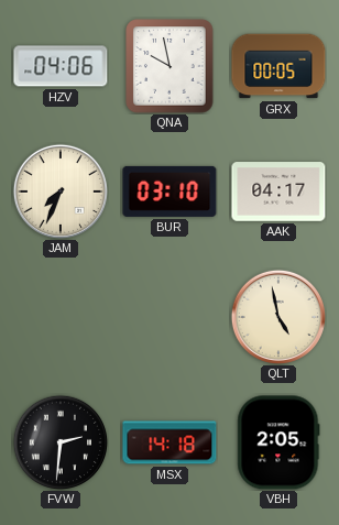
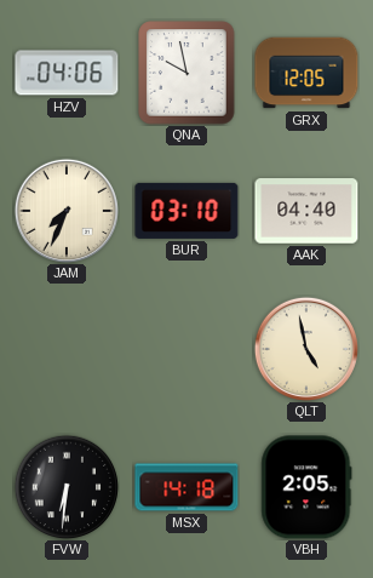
GRX: 00:05 -> 12:05 (306, 73)
AAK: 04:17 -> 04:40 (306, 211)
FVW: 2:31 -> 6:31 (67, 487)
